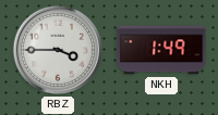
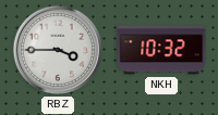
NKH: 1:49 -> 10:32 (161, 50)
